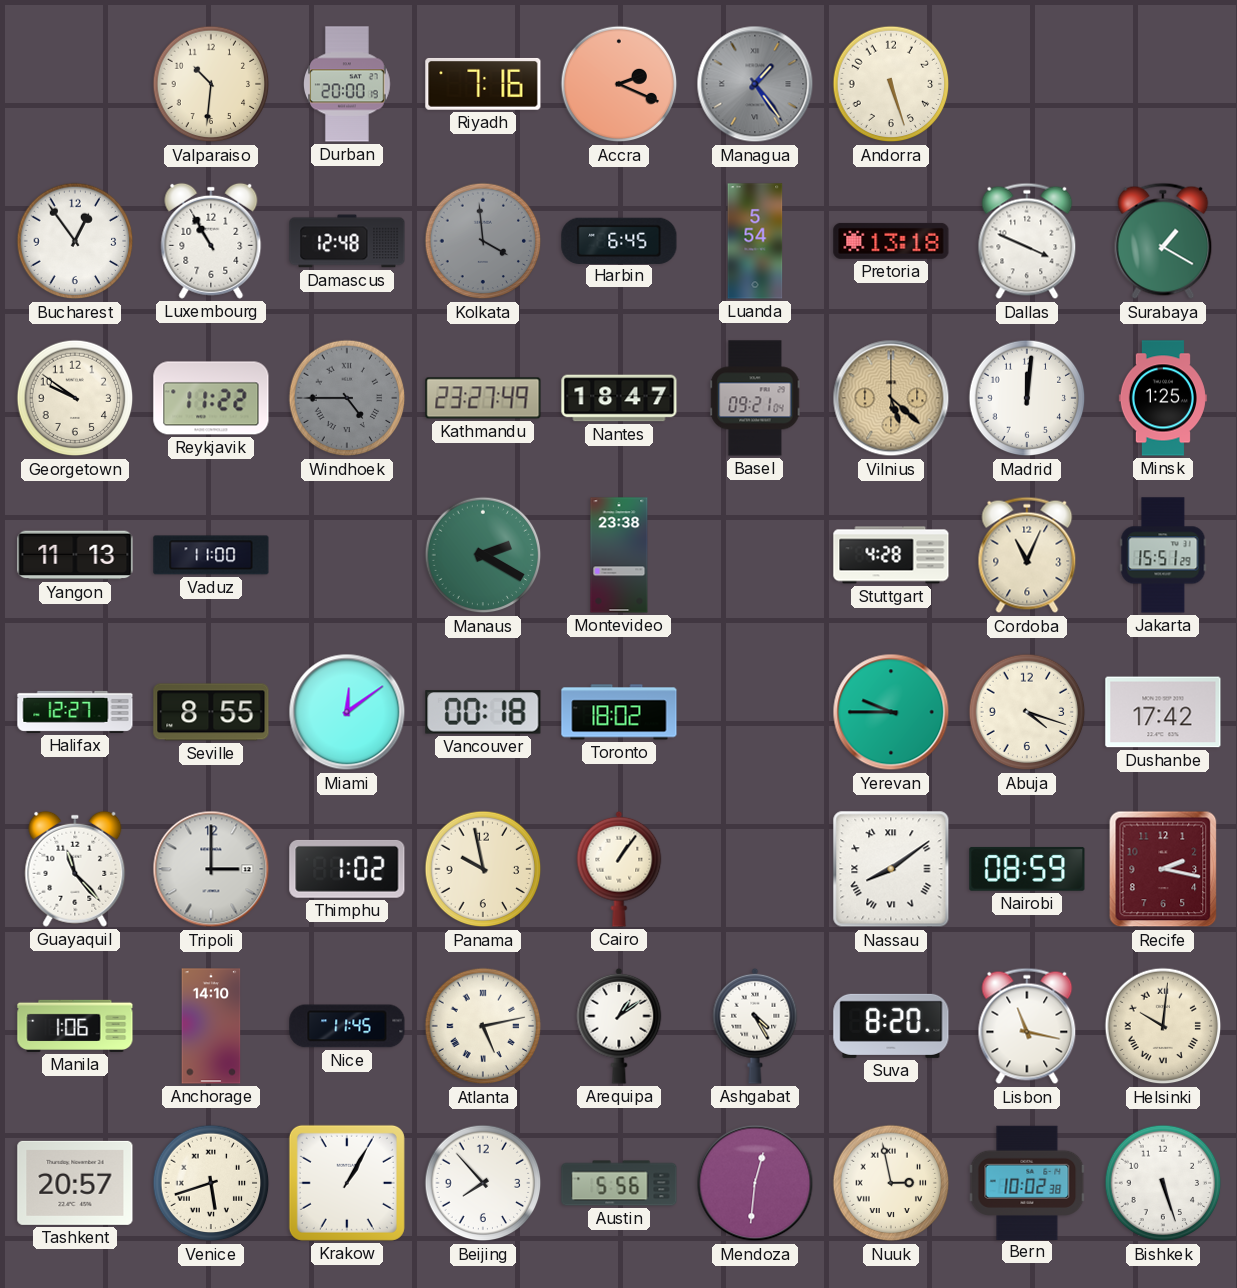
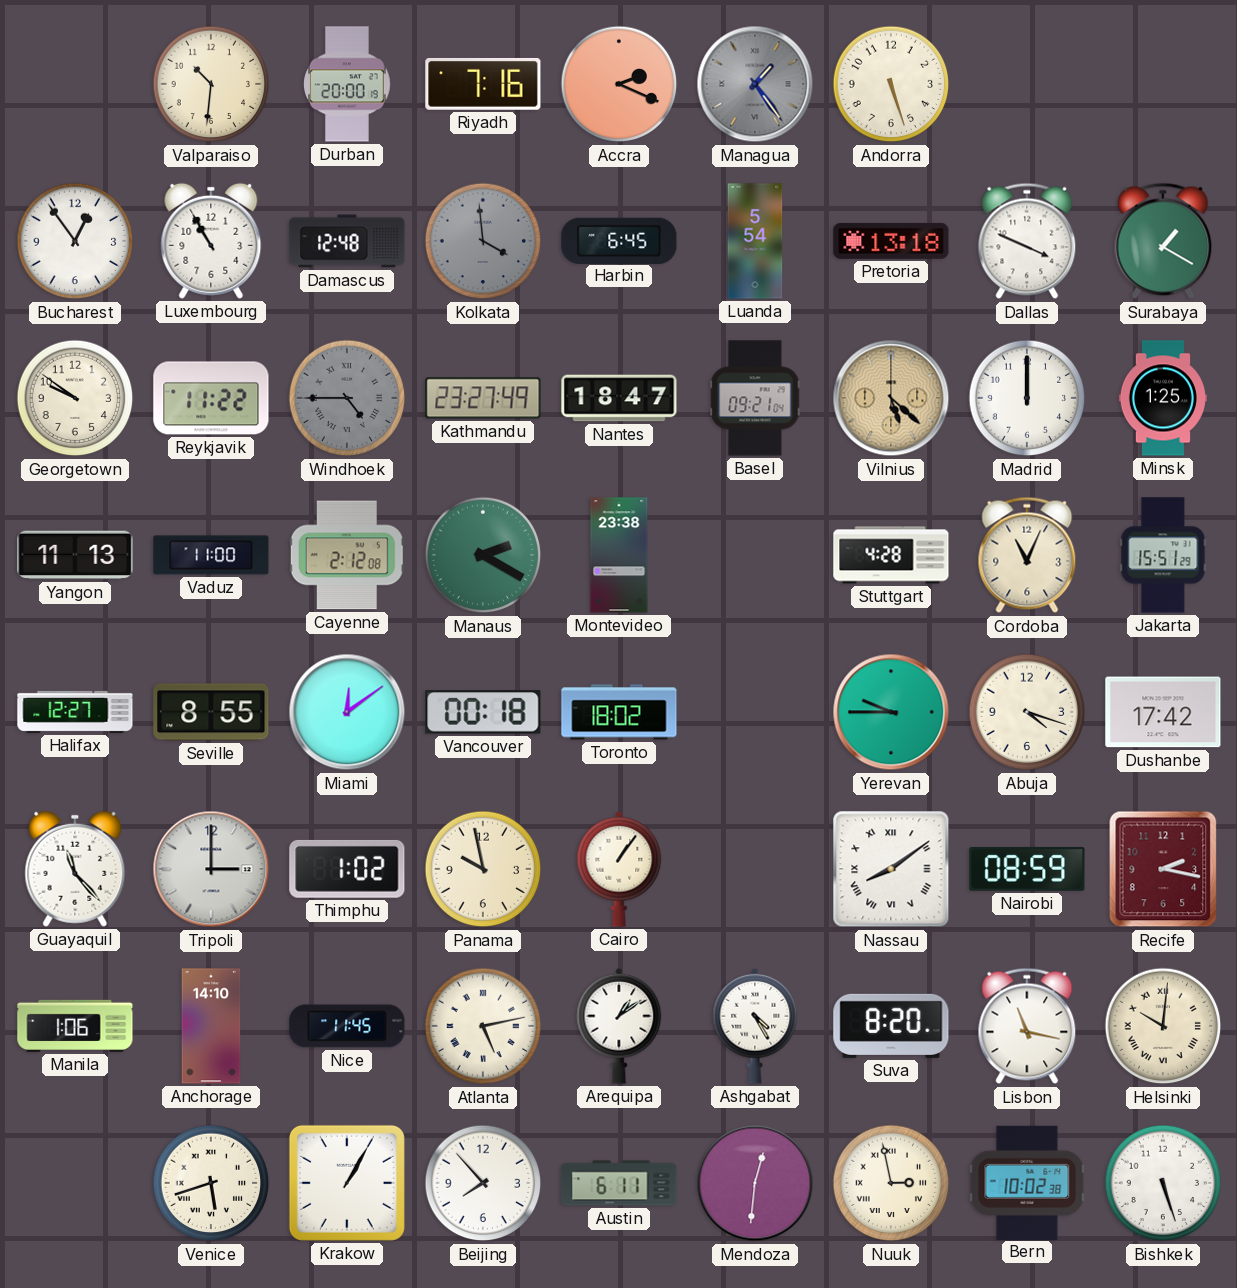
Madrid: 12:01 -> 12:00 (1027, 398)
Cayenne: none -> 2:12 (347, 555)
Tashkent: 20:57 -> none (75, 1183)
Austin: 5:56 -> 6:11 (619, 1183)
